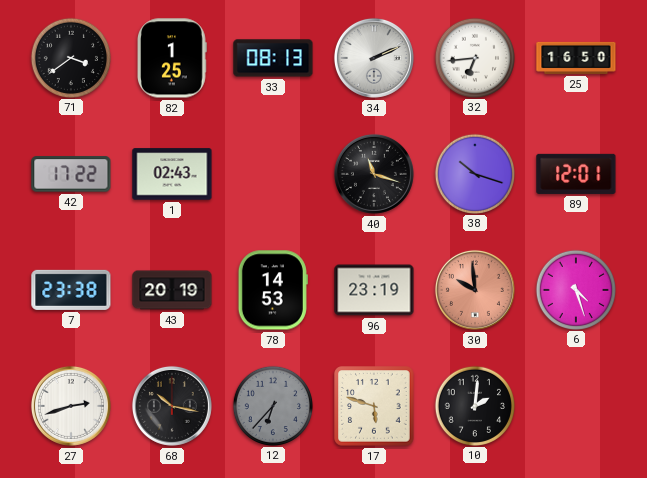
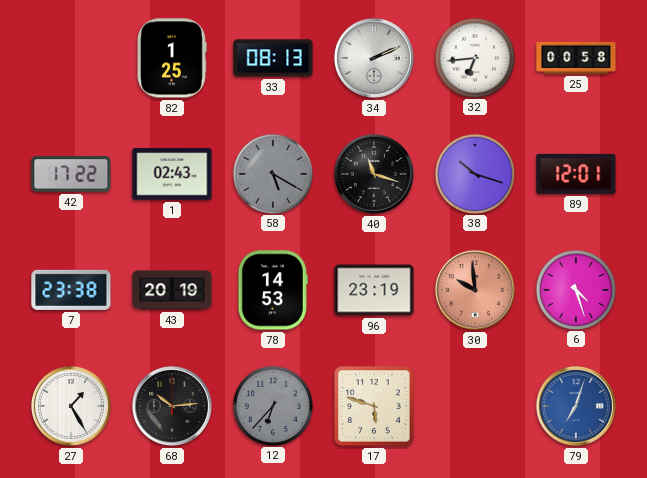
71: 3:39 -> none (70, 57)
25: 16:50 -> 00:58 (576, 58)
58: none -> 5:20 (272, 173)
27: 2:42 -> 1:25 (71, 406)
68: 10:17 -> 10:14 (172, 406)
10: 2:01 -> none (474, 405)
79: none -> 7:03 (576, 406)
